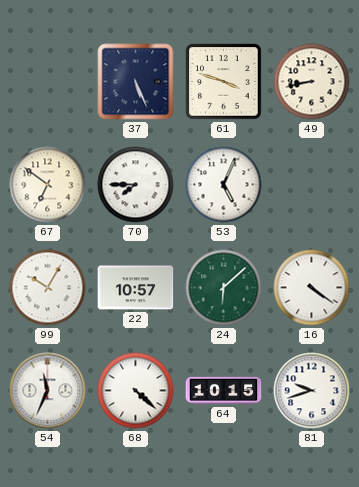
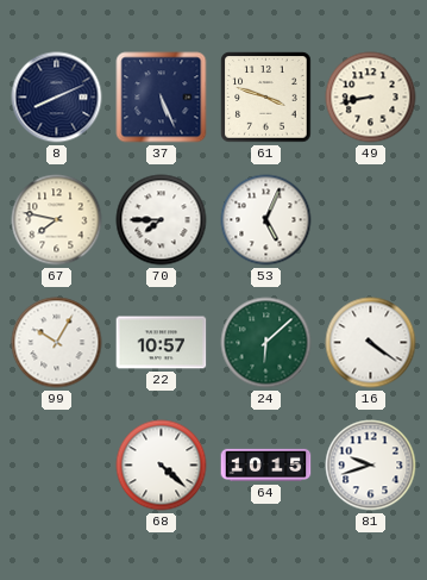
8: none -> 8:11 (57, 98)
67: 6:51 -> 7:47 (57, 220)
54: 11:34 -> none (48, 391)
